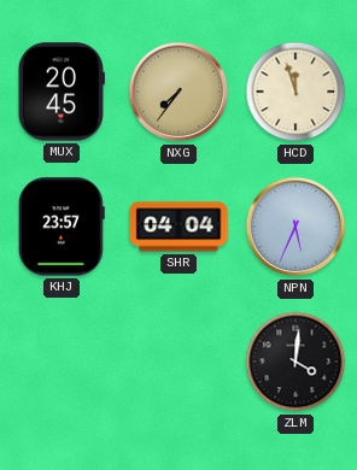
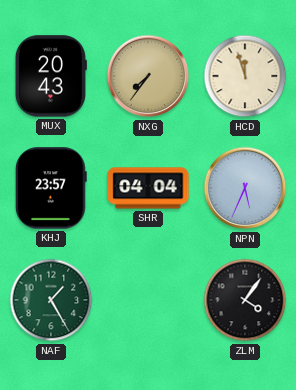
MUX: 20:45 -> 20:43 (51, 76)
NAF: none -> 1:25 (51, 300)
ZLM: 4:01 -> 4:06 (245, 300)
